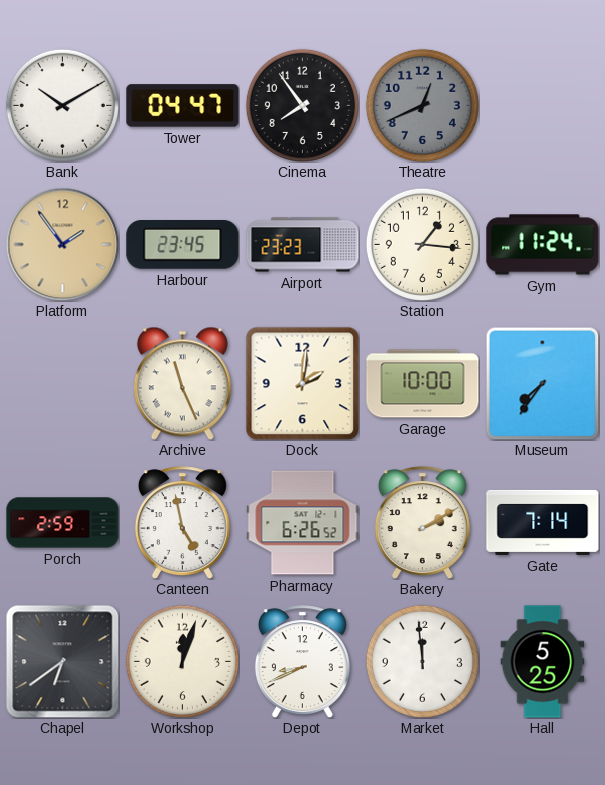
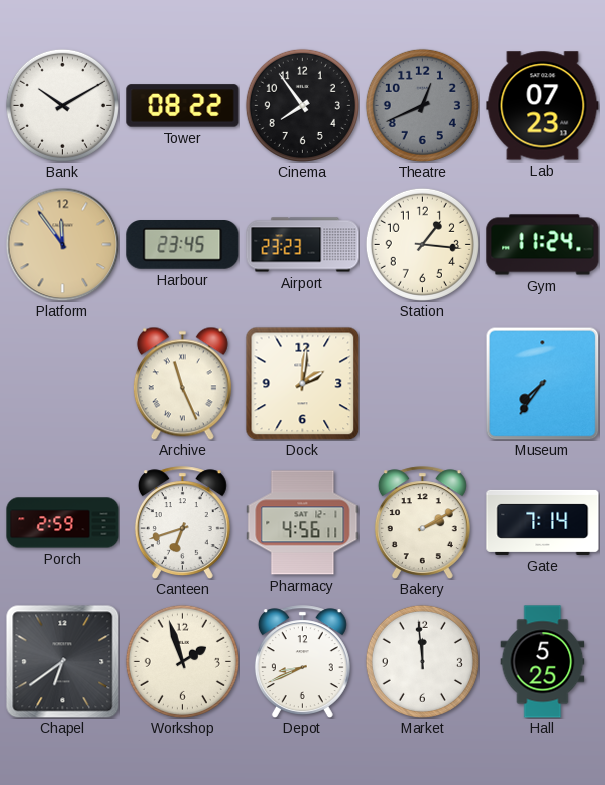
Tower: 04:47 -> 08:22 (183, 106)
Lab: none -> 07:23 (543, 106)
Platform: 1:54 -> 11:54 (62, 244)
Garage: 10:00 -> none (423, 384)
Canteen: 4:58 -> 6:42 (182, 522)
Pharmacy: 6:26 -> 4:56 (303, 523)
Workshop: 12:03 -> 1:57 (182, 661)
